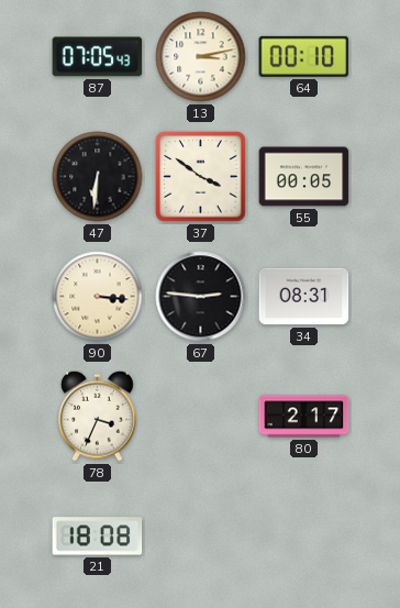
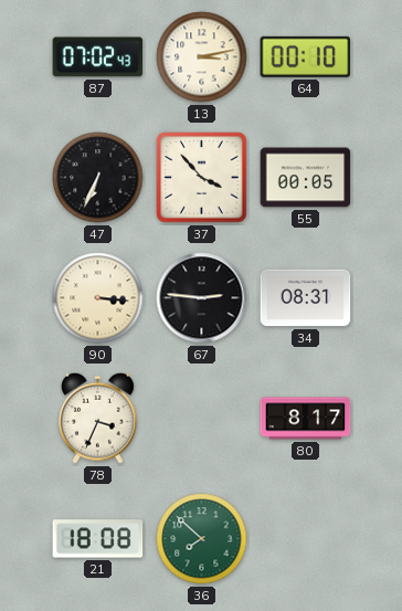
87: 07:05 -> 07:02 (98, 57)
47: 6:31 -> 6:34 (98, 178)
37: 3:51 -> 3:53 (202, 178)
80: 2:17 -> 8:17 (306, 419)
36: none -> 7:52 (202, 539)
